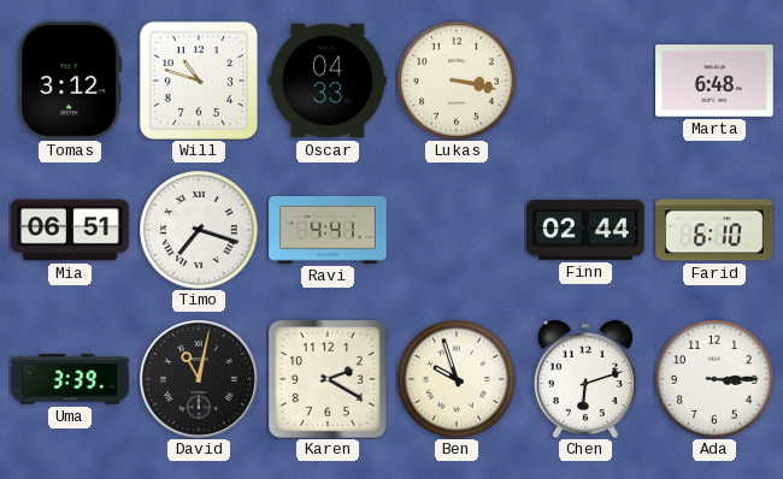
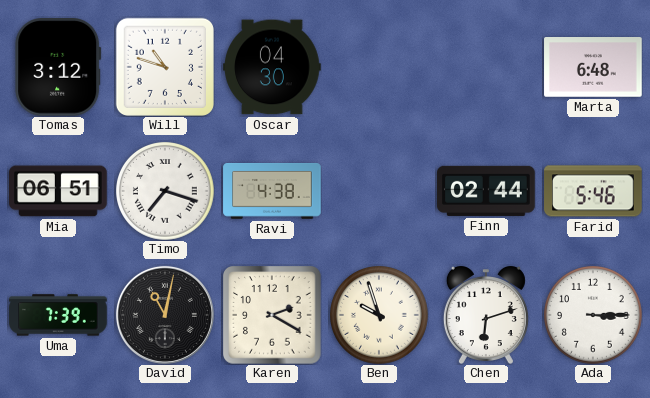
Oscar: 04:33 -> 04:30 (272, 67)
Lukas: 3:17 -> none (458, 82)
Ravi: 4:41 -> 4:38 (272, 192)
Farid: 6:10 -> 5:46 (593, 191)
Uma: 3:39 -> 7:39 (58, 315)
